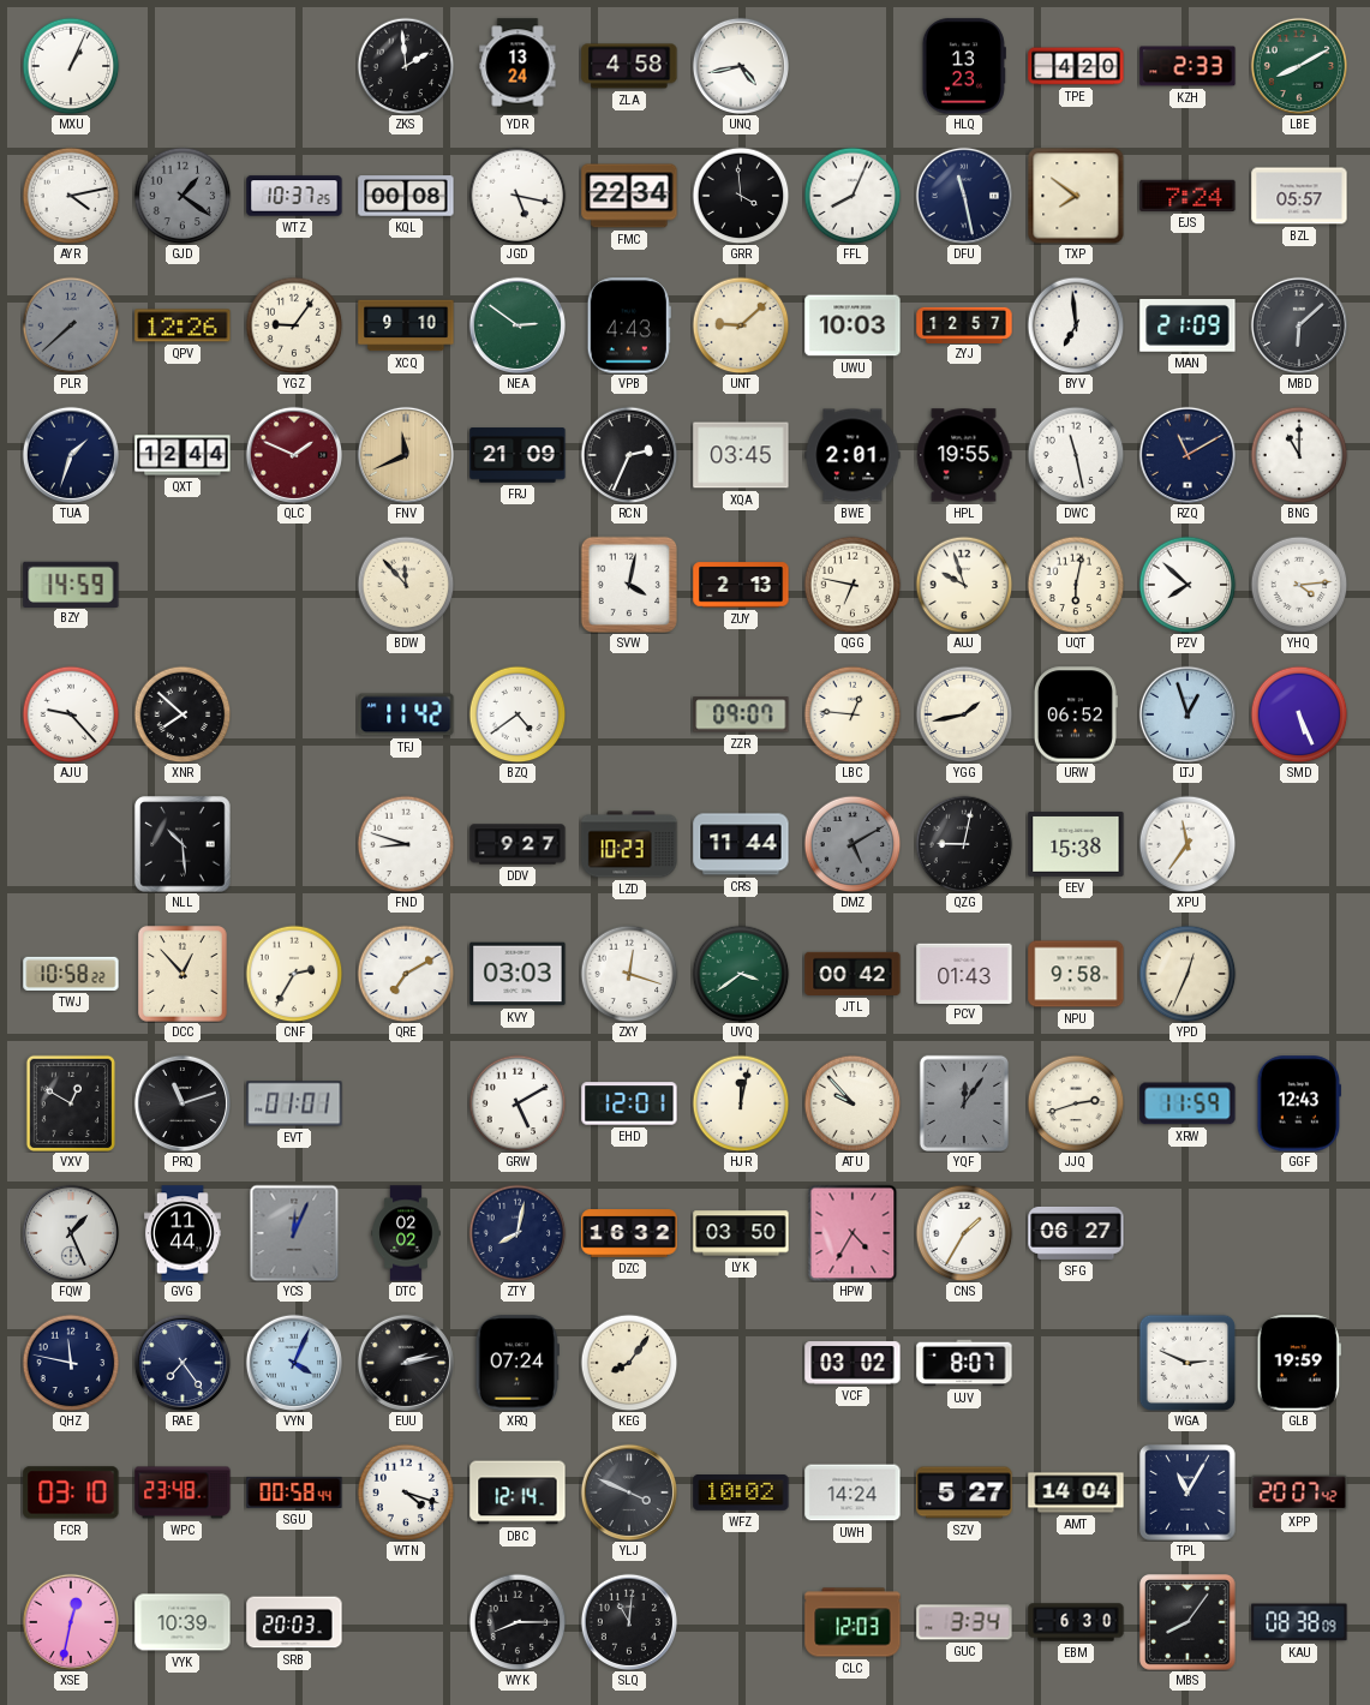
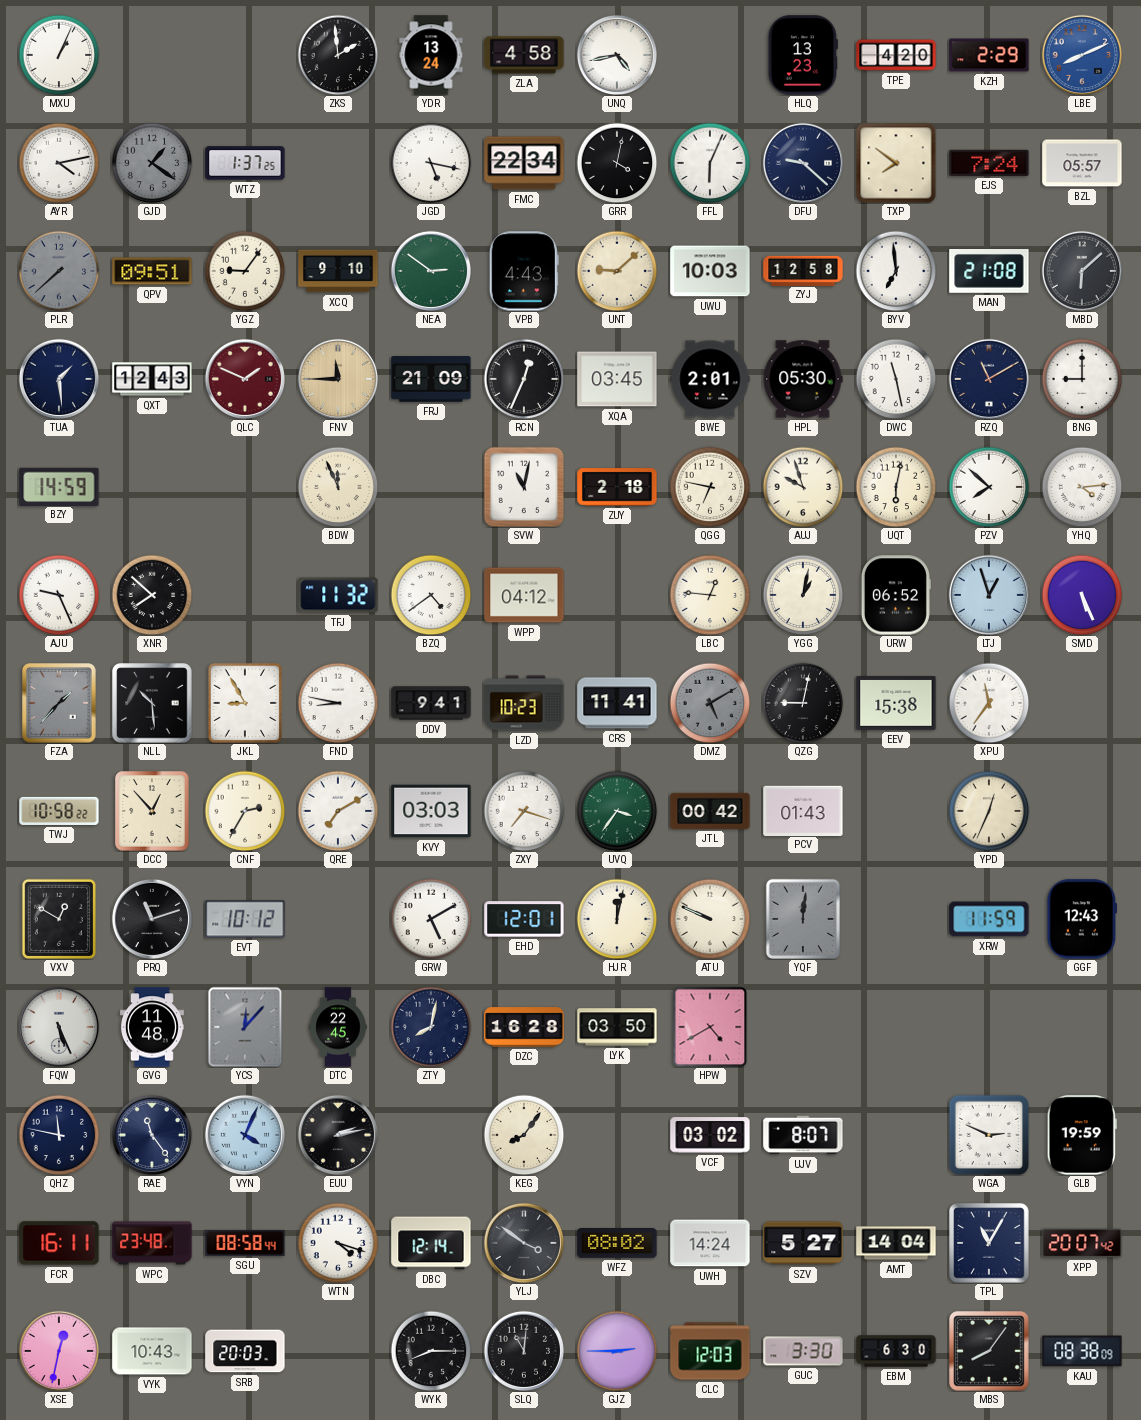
KZH: 2:33 -> 2:29 (989, 55)
LBE: 8:10 -> 8:11 (1081, 54)
LBE dial: green -> blue (1081, 54)
WTZ: 10:37 -> 1:37 (245, 163)
KQL: 00:08 -> none (406, 196)
GRR: 3:59 -> 4:02 (617, 163)
FFL: 8:04 -> 6:04 (710, 163)
DFU: 11:28 -> 9:22 (802, 162)
QPV: 12:26 -> 09:51 (152, 271)
ZYJ: 12:57 -> 12:58 (803, 270)
MAN: 21:09 -> 21:08 (989, 272)
TUA: 1:33 -> 1:29 (58, 378)
QXT: 12:44 -> 12:43 (152, 379)
FNV: 11:41 -> 11:45 (337, 378)
RCN: 2:34 -> 12:34 (524, 379)
HPL: 19:55 -> 05:30 (803, 379)
BNG: 11:00 -> 9:00 (1082, 379)
BDW: 11:53 -> 11:56 (338, 487)
SVW: 4:02 -> 11:02 (523, 486)
ZUY: 2:13 -> 2:18 (617, 487)
AJU: 9:23 -> 9:26 (59, 595)
TFJ: 11:42 -> 11:32 (338, 595)
WPP: none -> 04:12 (524, 595)
ZZR: 09:07 -> none (741, 714)
YGG: 1:43 -> 1:02 (803, 595)
FZA: none -> 1:37 (59, 703)
JKL: none -> 8:55 (244, 702)
FND: 8:48 -> 8:47 (338, 703)
DDV: 9:27 -> 9:41 (431, 703)
CRS: 11:44 -> 11:41 (617, 703)
ZXY: 12:18 -> 7:18 (524, 811)
UVQ: 3:39 -> 3:36 (617, 811)
NPU: 9:58 -> none (1076, 974)
EVT: 01:01 -> 10:12 (245, 919)
ATU: 9:53 -> 9:49 (710, 919)
YQF: 12:06 -> 12:01 (802, 918)
JJQ: 2:42 -> none (1076, 1103)
FQW: 1:26 -> 5:26 (58, 1026)
GVG: 11:44 -> 11:48 (152, 1027)
YCS: 12:04 -> 12:07 (245, 1027)
DTC: 02:02 -> 22:45 (338, 1027)
DZC: 16:32 -> 16:28 (524, 1027)
HPW: 4:35 -> 4:40 (710, 1027)
CNS: 1:35 -> none (964, 1233)
SFG: 06:27 -> none (1076, 1233)
RAE: 7:24 -> 11:24 (151, 1134)
XRQ: 07:24 -> none (518, 1363)
FCR: 03:10 -> 16:11 (59, 1243)
SGU: 00:58 -> 08:58 (245, 1243)
YLJ: 3:49 -> 3:51 (523, 1242)
WFZ: 10:02 -> 08:02 (617, 1244)
VYK: 10:39 -> 10:43 (152, 1351)
GJZ: none -> 2:45 (617, 1351)
GUC: 3:34 -> 3:30 (803, 1351)
